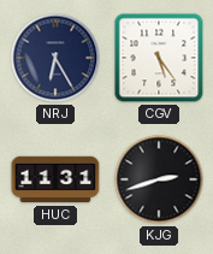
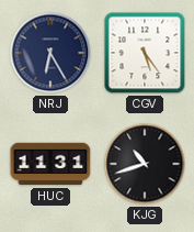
KJG: 2:42 -> 10:42 (145, 164)
